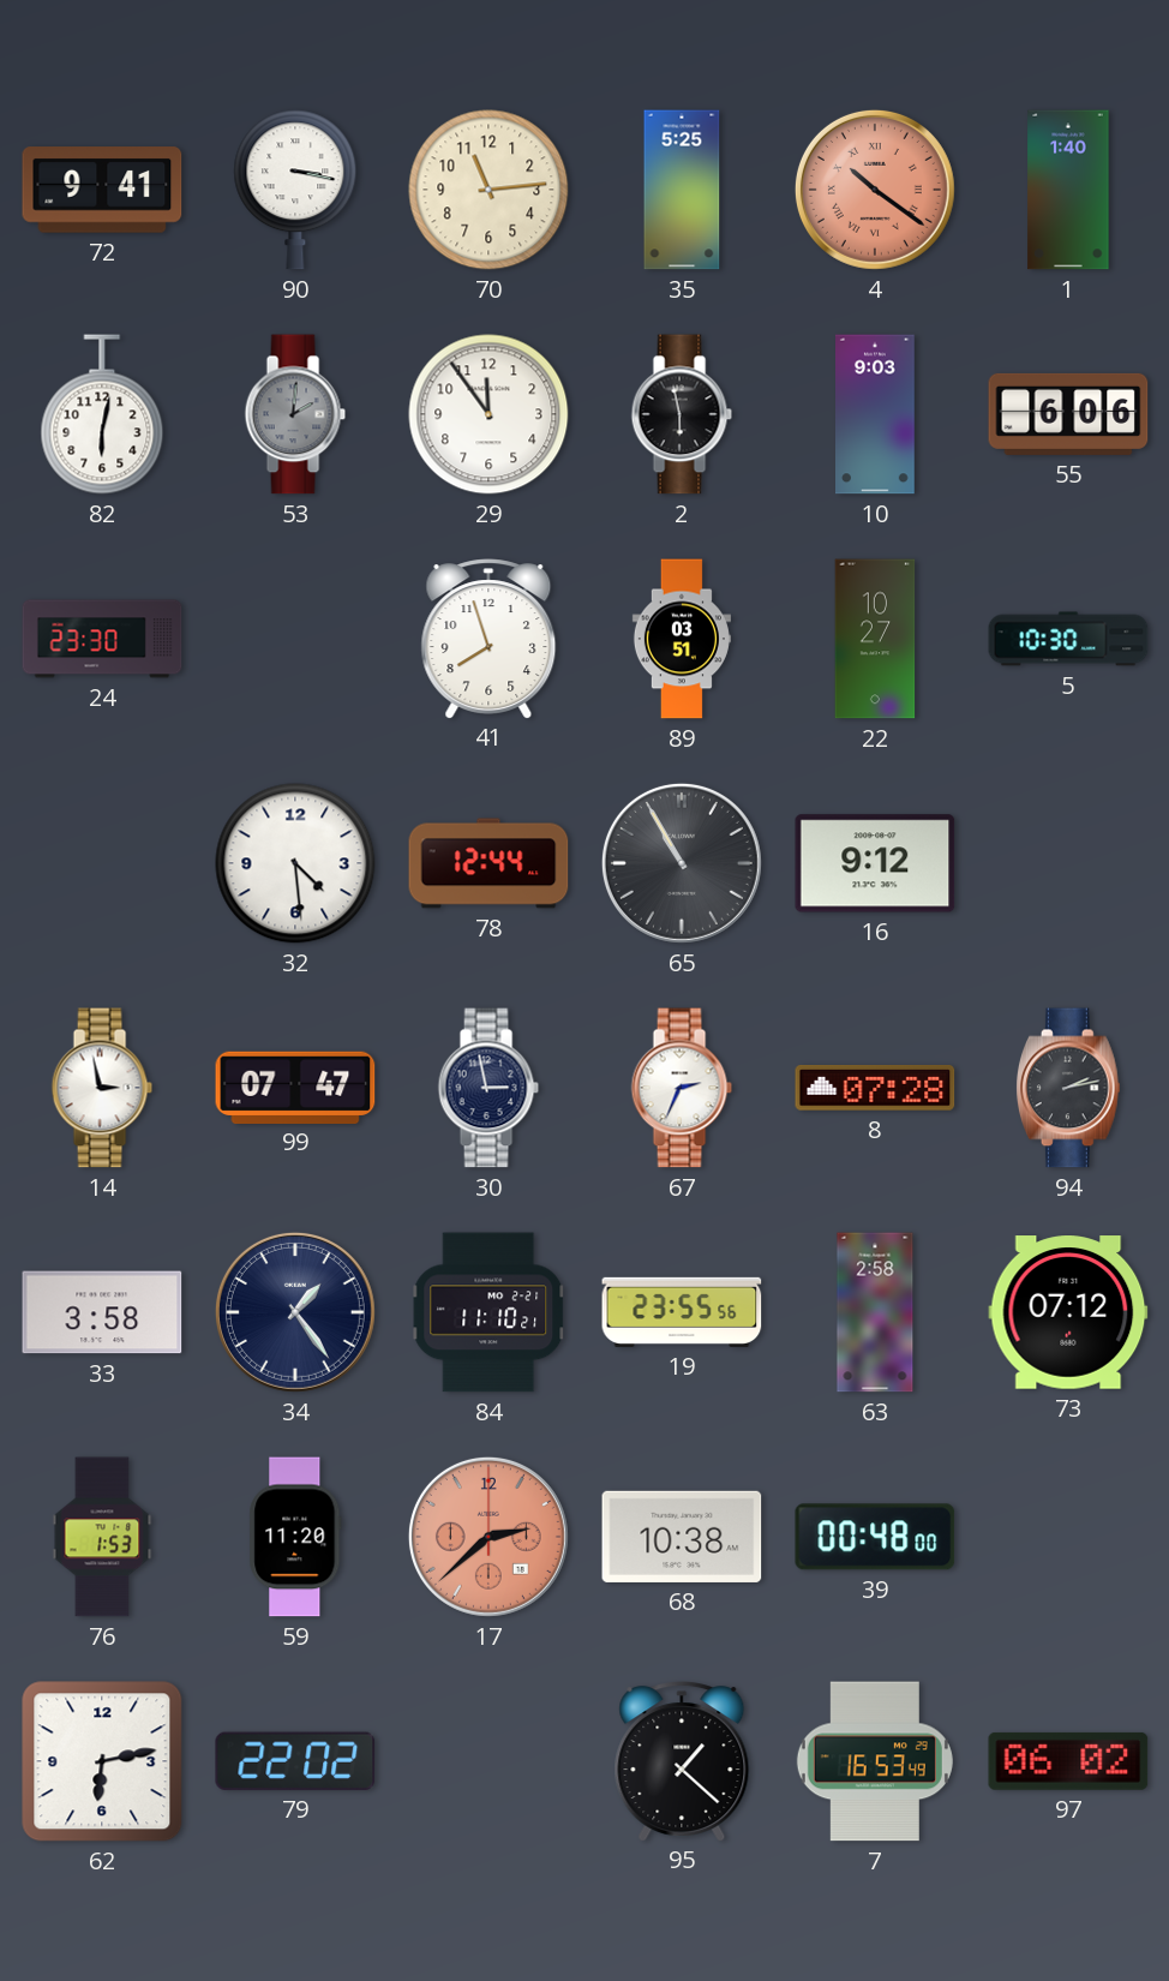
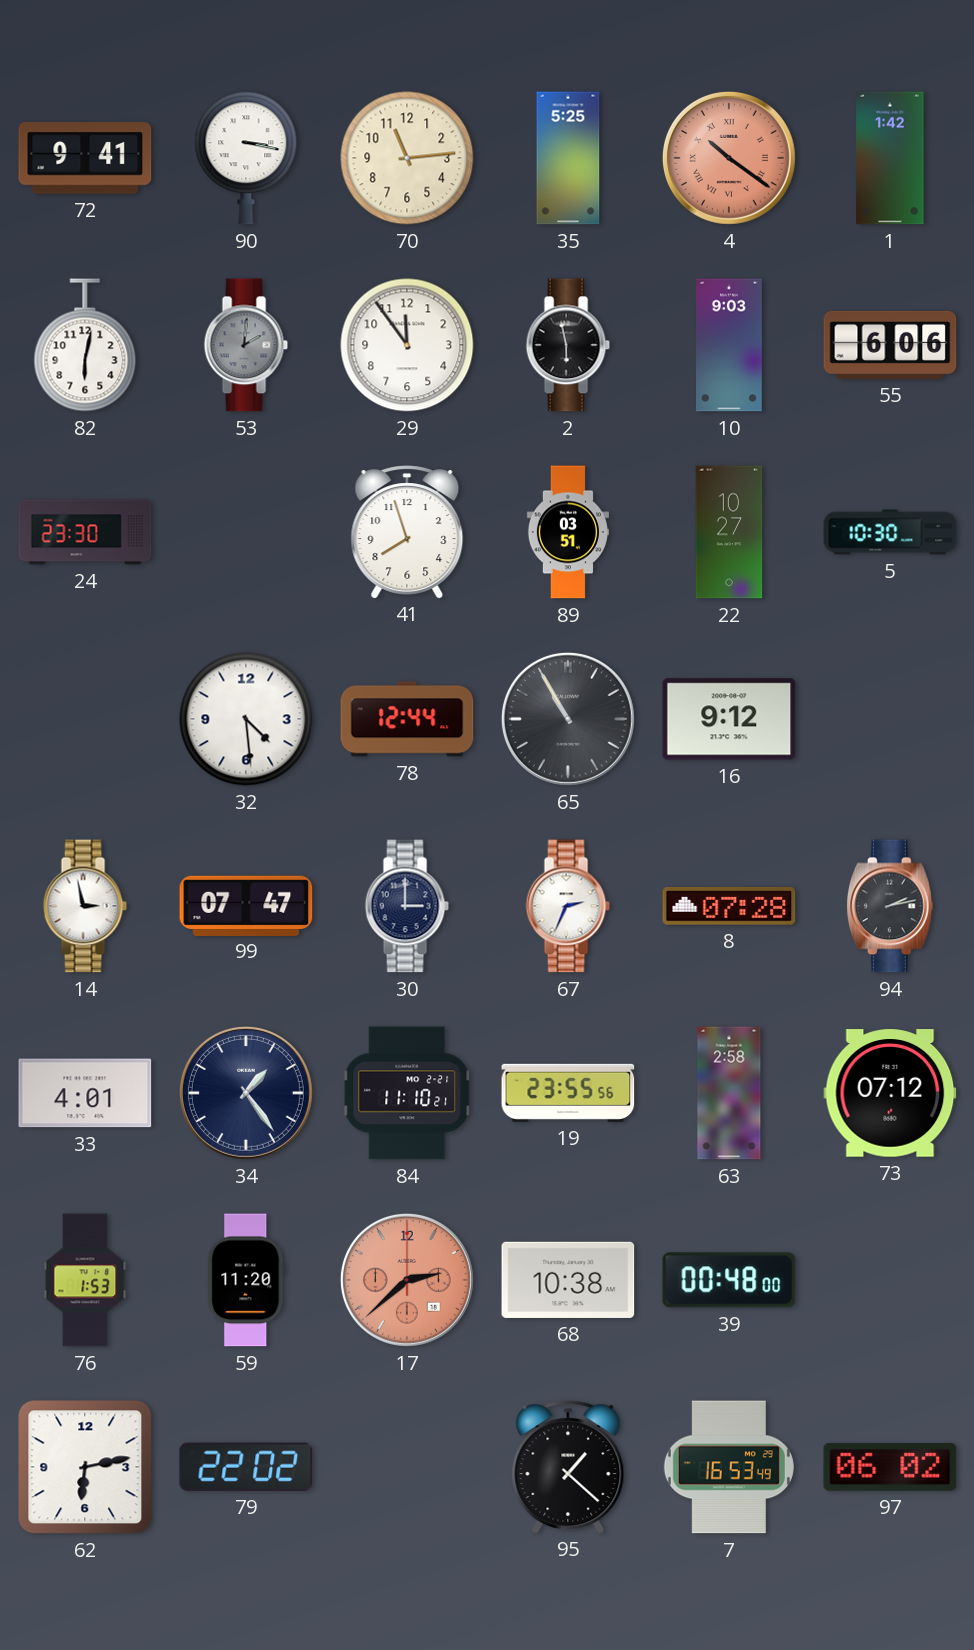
1: 1:40 -> 1:42 (890, 158)
30: 2:58 -> 3:00 (407, 906)
33: 3:58 -> 4:01 (85, 1093)
